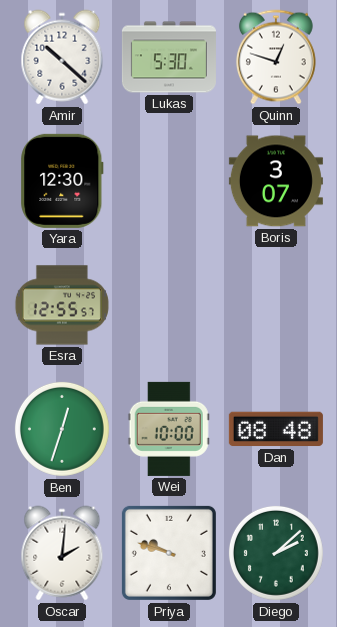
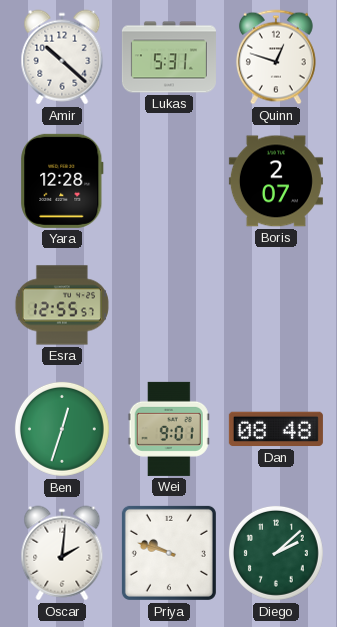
Lukas: 5:30 -> 5:31 (169, 57)
Yara: 12:30 -> 12:28 (62, 181)
Boris: 3:07 -> 2:07 (276, 181)
Wei: 10:00 -> 9:01 (169, 429)
